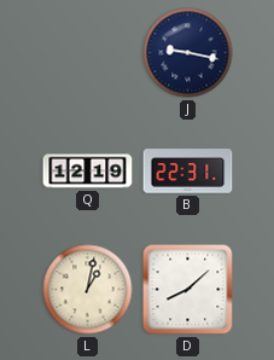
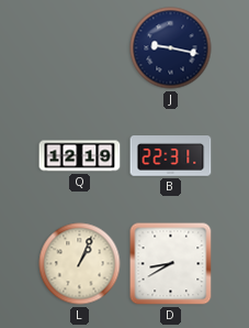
L: 1:02 -> 1:04 (80, 264)
D: 8:08 -> 8:40 (171, 264)
